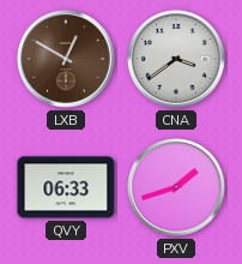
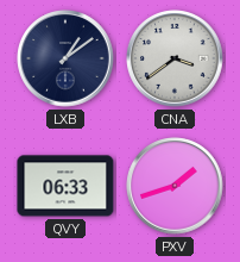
LXB: 12:50 -> 1:09 (65, 58)
LXB dial: brown -> navy (65, 58)
